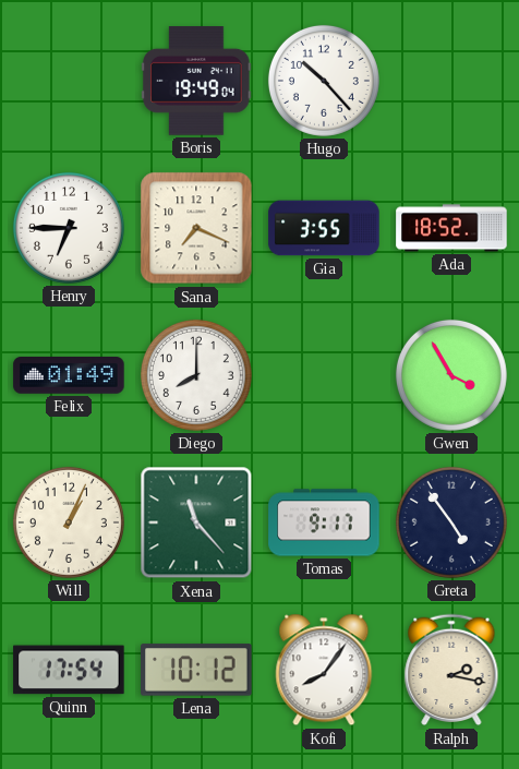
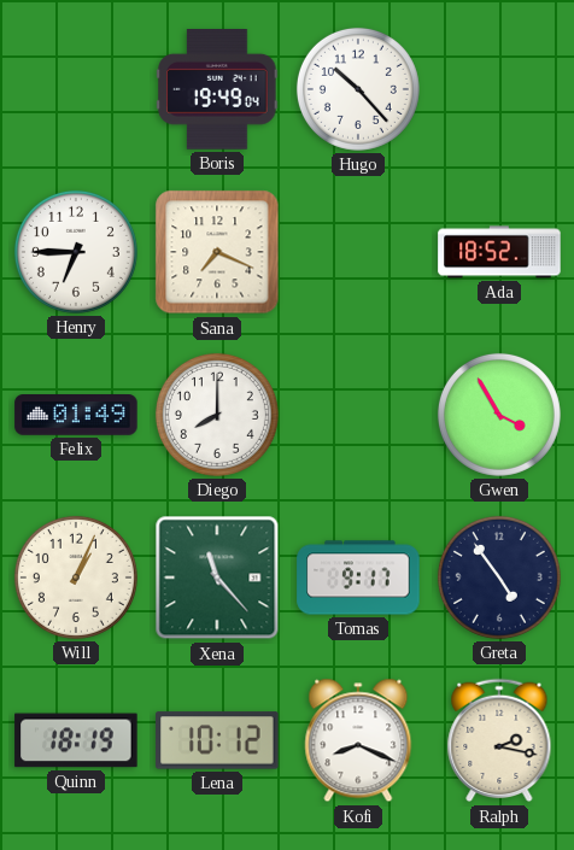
Gia: 3:55 -> none (324, 228)
Quinn: 17:54 -> 18:19 (76, 740)
Kofi: 8:06 -> 8:19 (358, 740)
